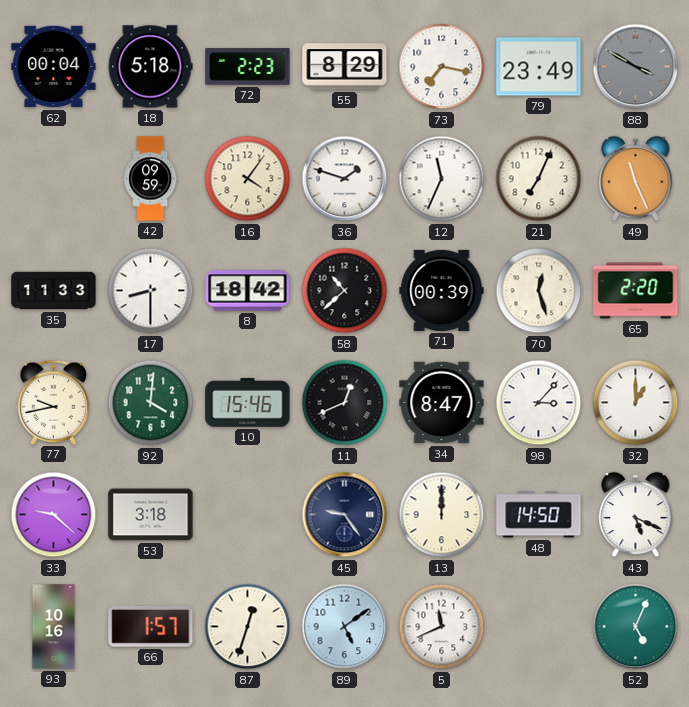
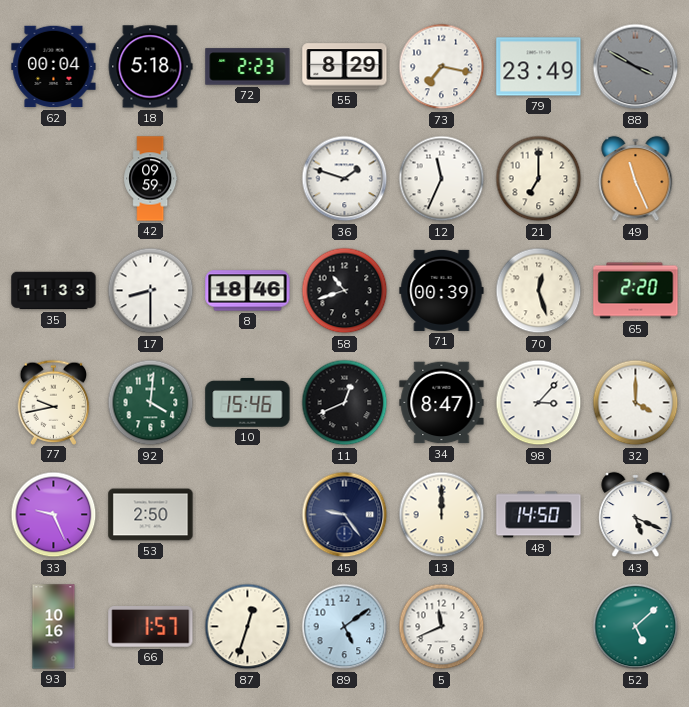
16: 4:06 -> none (248, 179)
21: 7:04 -> 7:00 (539, 179)
8: 18:42 -> 18:46 (248, 291)
58: 10:38 -> 10:42 (345, 291)
32: 1:00 -> 4:00 (636, 403)
33: 9:22 -> 9:26 (54, 515)
53: 3:18 -> 2:50 (151, 515)
52: 5:04 -> 5:08 (636, 627)
